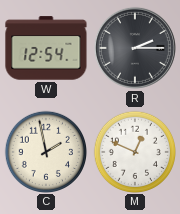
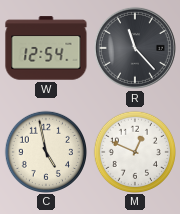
R: 2:15 -> 11:23 (135, 48)
C: 1:58 -> 4:58 (45, 151)
